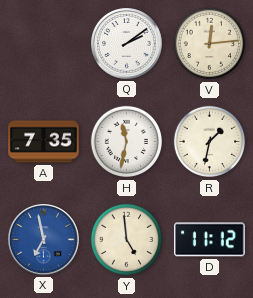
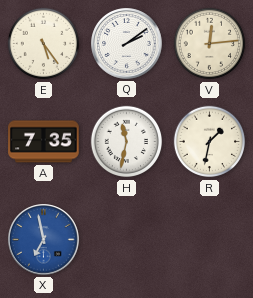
E: none -> 5:24 (44, 44)
Y: 4:59 -> none (127, 240)
D: 11:12 -> none (210, 240)
